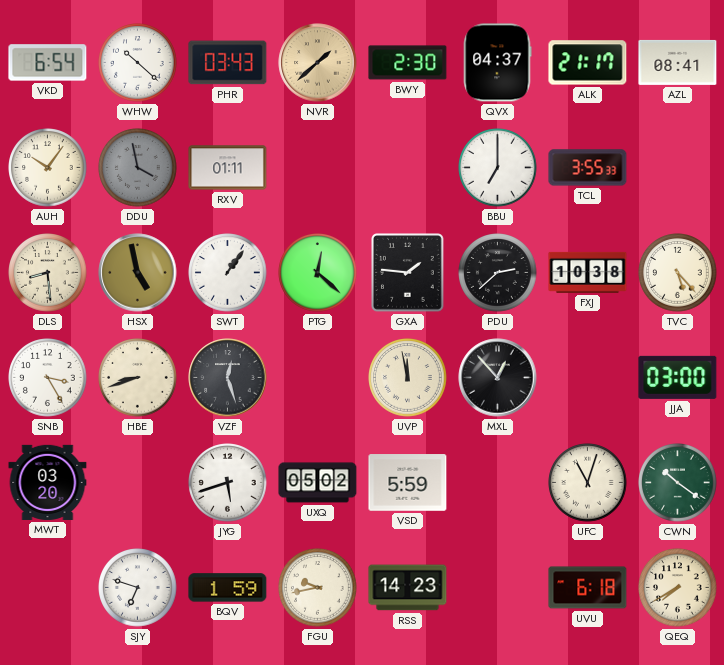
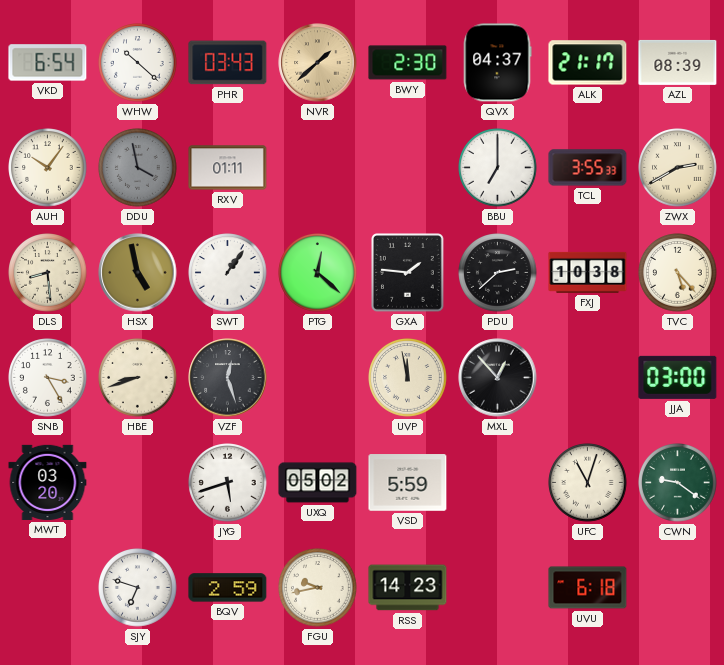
AZL: 08:41 -> 08:39 (678, 62)
ZWX: none -> 2:40 (678, 168)
CWN: 10:21 -> 9:21 (678, 483)
BQV: 1:59 -> 2:59 (228, 588)
QEQ: 7:40 -> none (678, 588)
